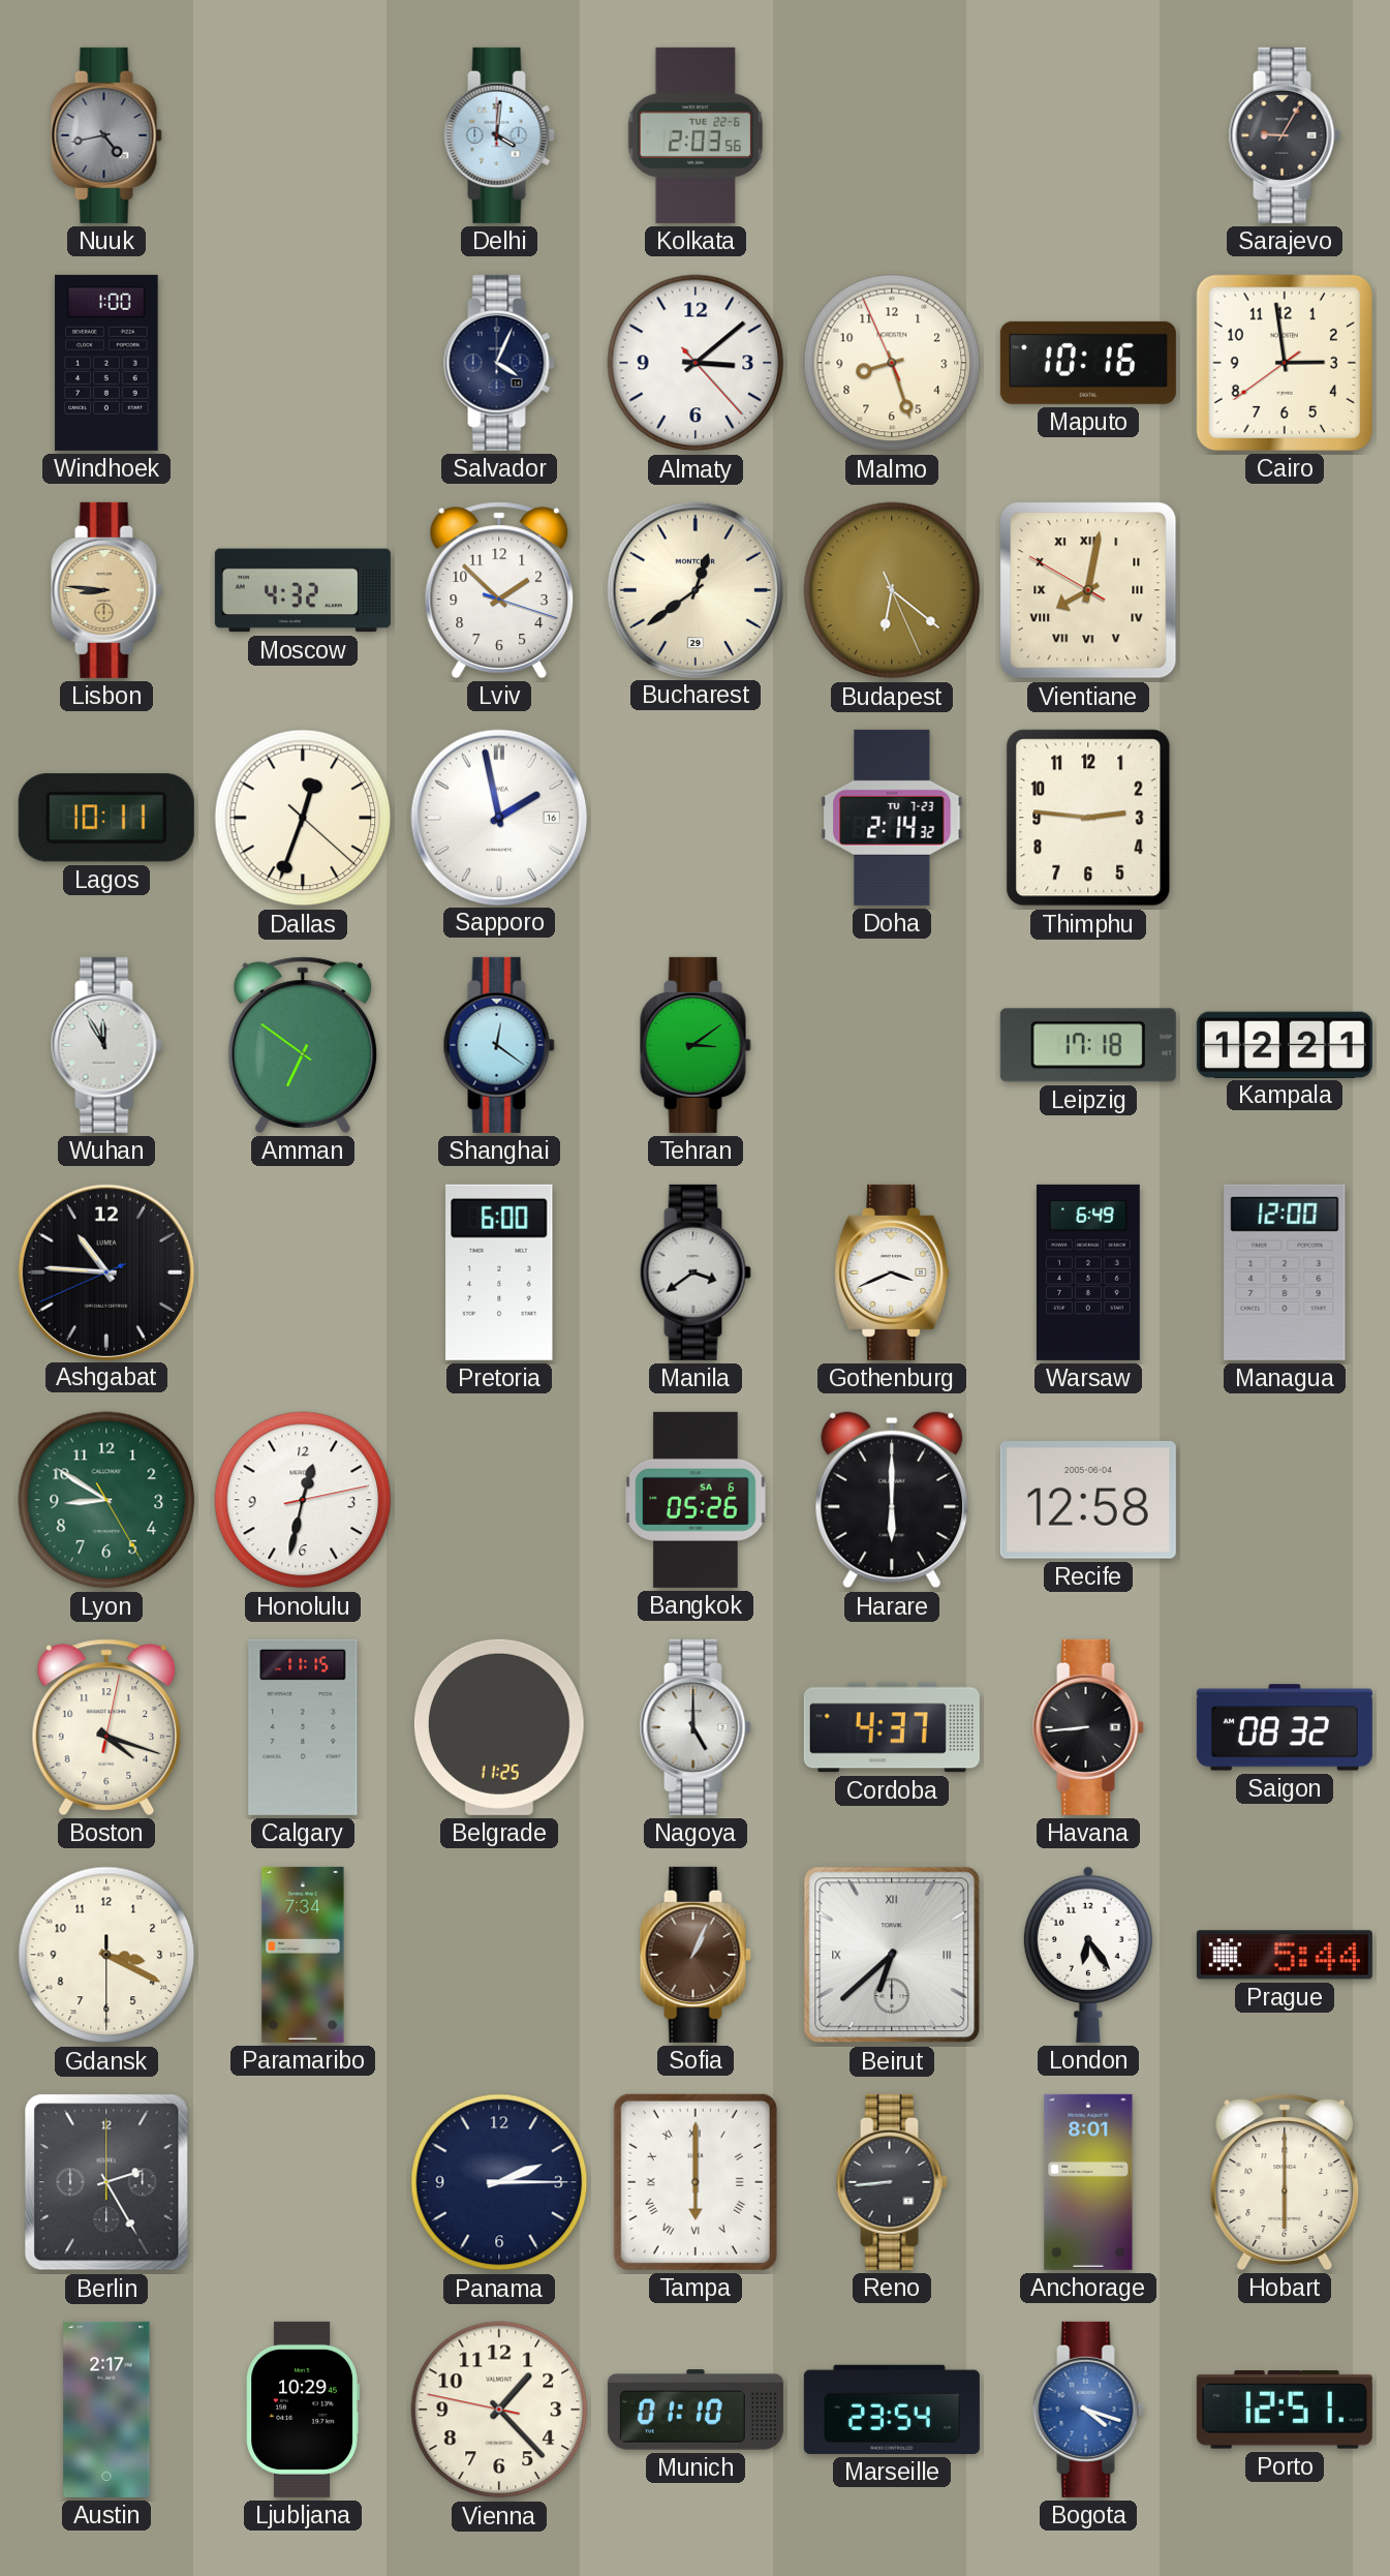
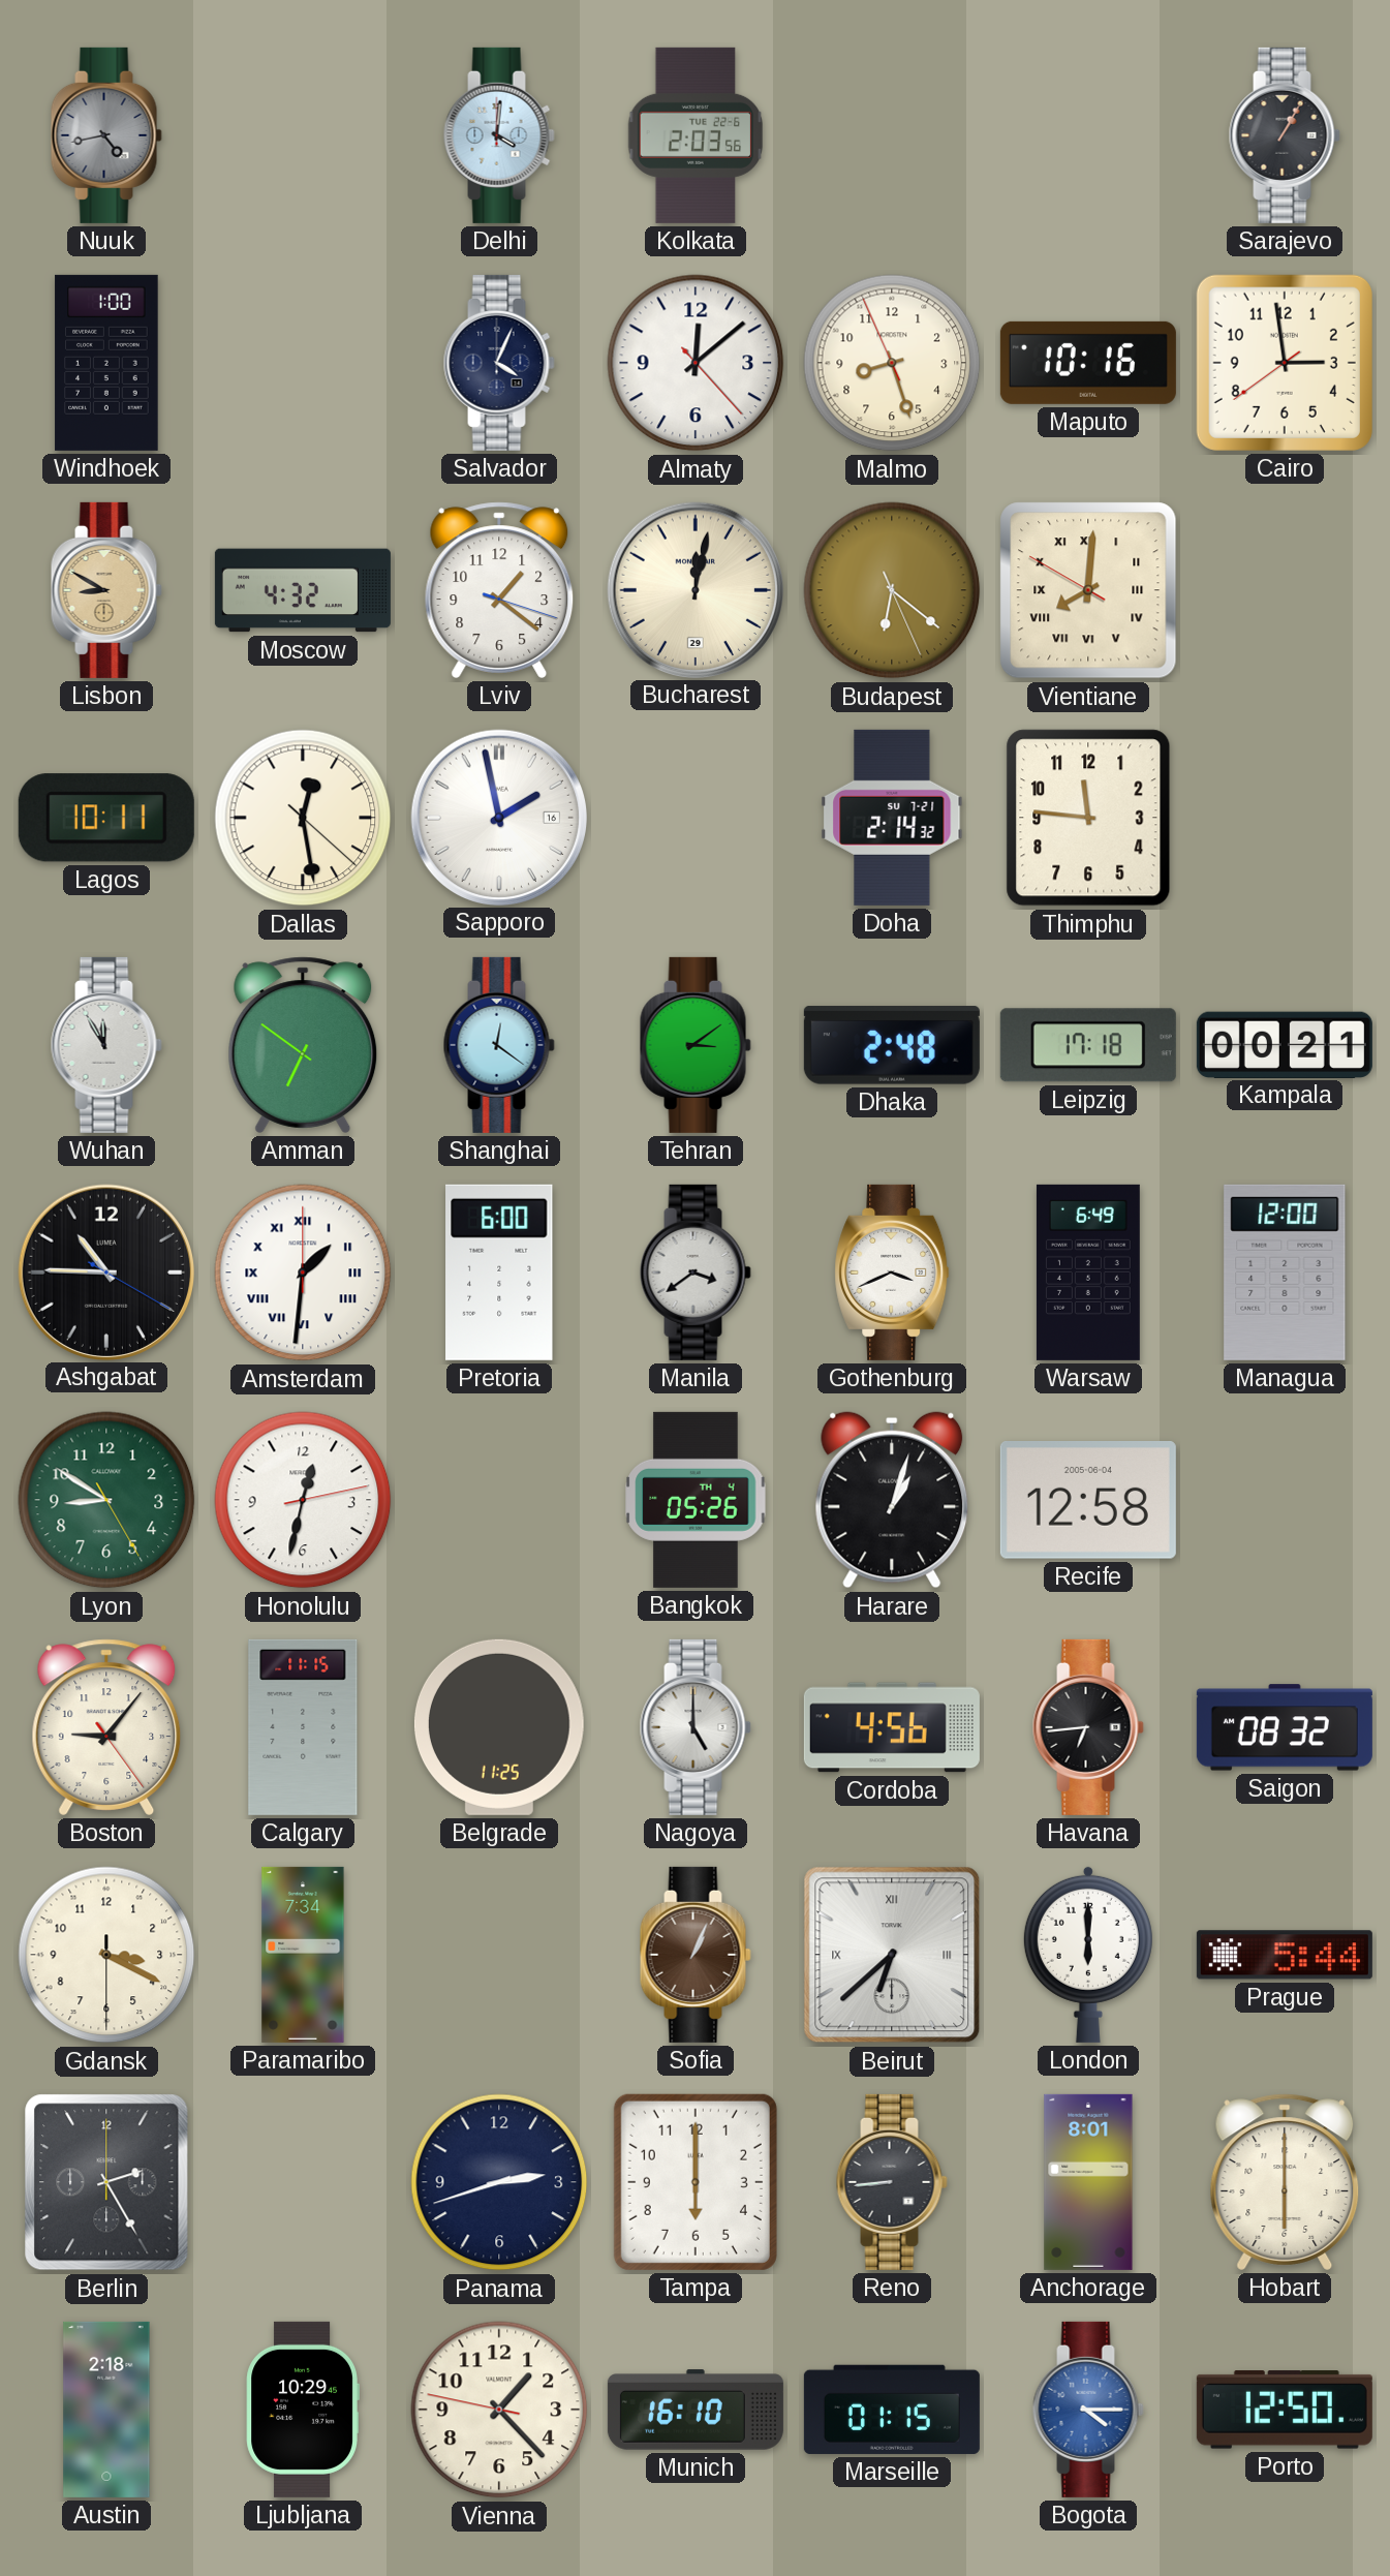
Sarajevo: 9:05 -> 1:05 (1285, 135)
Almaty: 3:08 -> 12:08 (696, 363)
Lisbon: 8:46 -> 8:50 (106, 590)
Lviv: 1:52 -> 1:21 (499, 590)
Bucharest: 12:39 -> 12:02 (694, 589)
Vientiane: 8:01 -> 8:00 (1088, 590)
Dallas: 12:33 -> 12:28 (303, 818)
Doha date: TU 7-23 -> SU 7-21 (892, 818)
Thimphu: 2:46 -> 11:46 (1088, 818)
Dhaka: none -> 2:48 (892, 1045)
Kampala: 12:21 -> 00:21 (1285, 1044)
Ashgabat: 10:45:41 -> 10:45:20 (105, 1271)
Amsterdam: none -> 1:31 (303, 1272)
Bangkok date: SA 6 -> TH 4 (696, 1500)
Harare: 6:00 -> 1:03 (892, 1500)
Boston: 4:18 -> 9:06 (106, 1727)
Cordoba: 4:37 -> 4:56 (892, 1727)
Havana: 8:44 -> 6:44 (1088, 1727)
London: 6:24 -> 6:00 (1088, 1955)
Panama: 2:15 -> 2:42 (499, 2182)
Tampa numerals: Roman -> Arabic (696, 2182)
Austin: 2:17 -> 2:18 (106, 2410)
Munich: 01:10 -> 16:10 (696, 2410)
Marseille: 23:54 -> 01:15 (892, 2410)
Bogota: 4:18 -> 4:15 (1088, 2410)
Porto: 12:51 -> 12:50 (1285, 2410)
